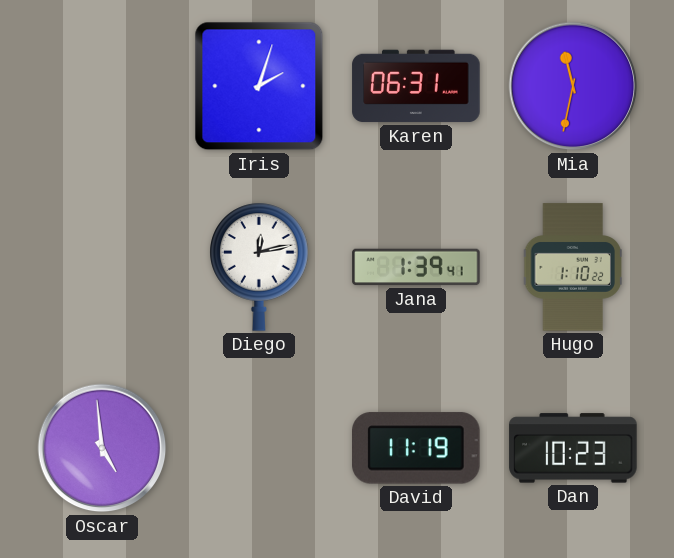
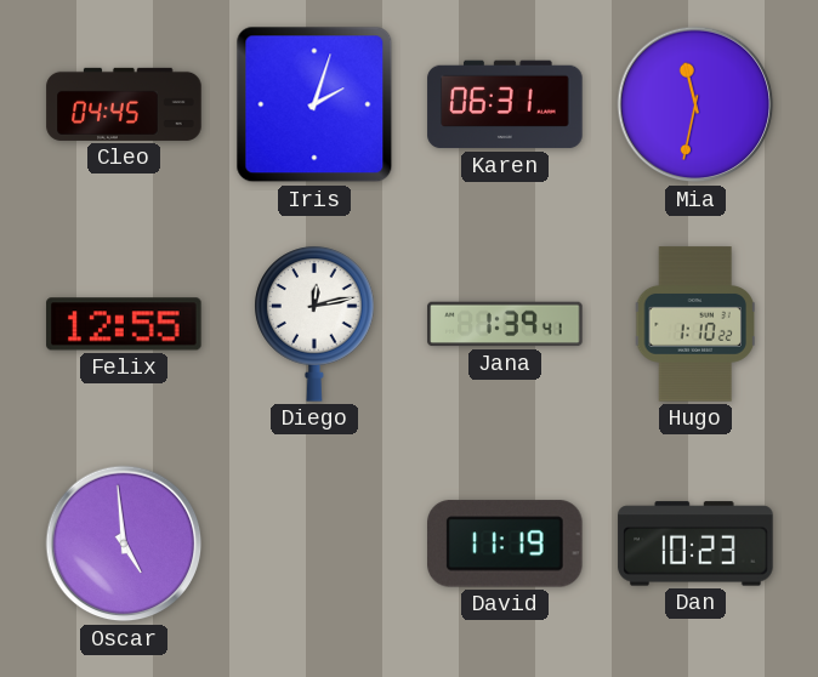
Cleo: none -> 04:45 (124, 104)
Felix: none -> 12:55 (124, 324)
